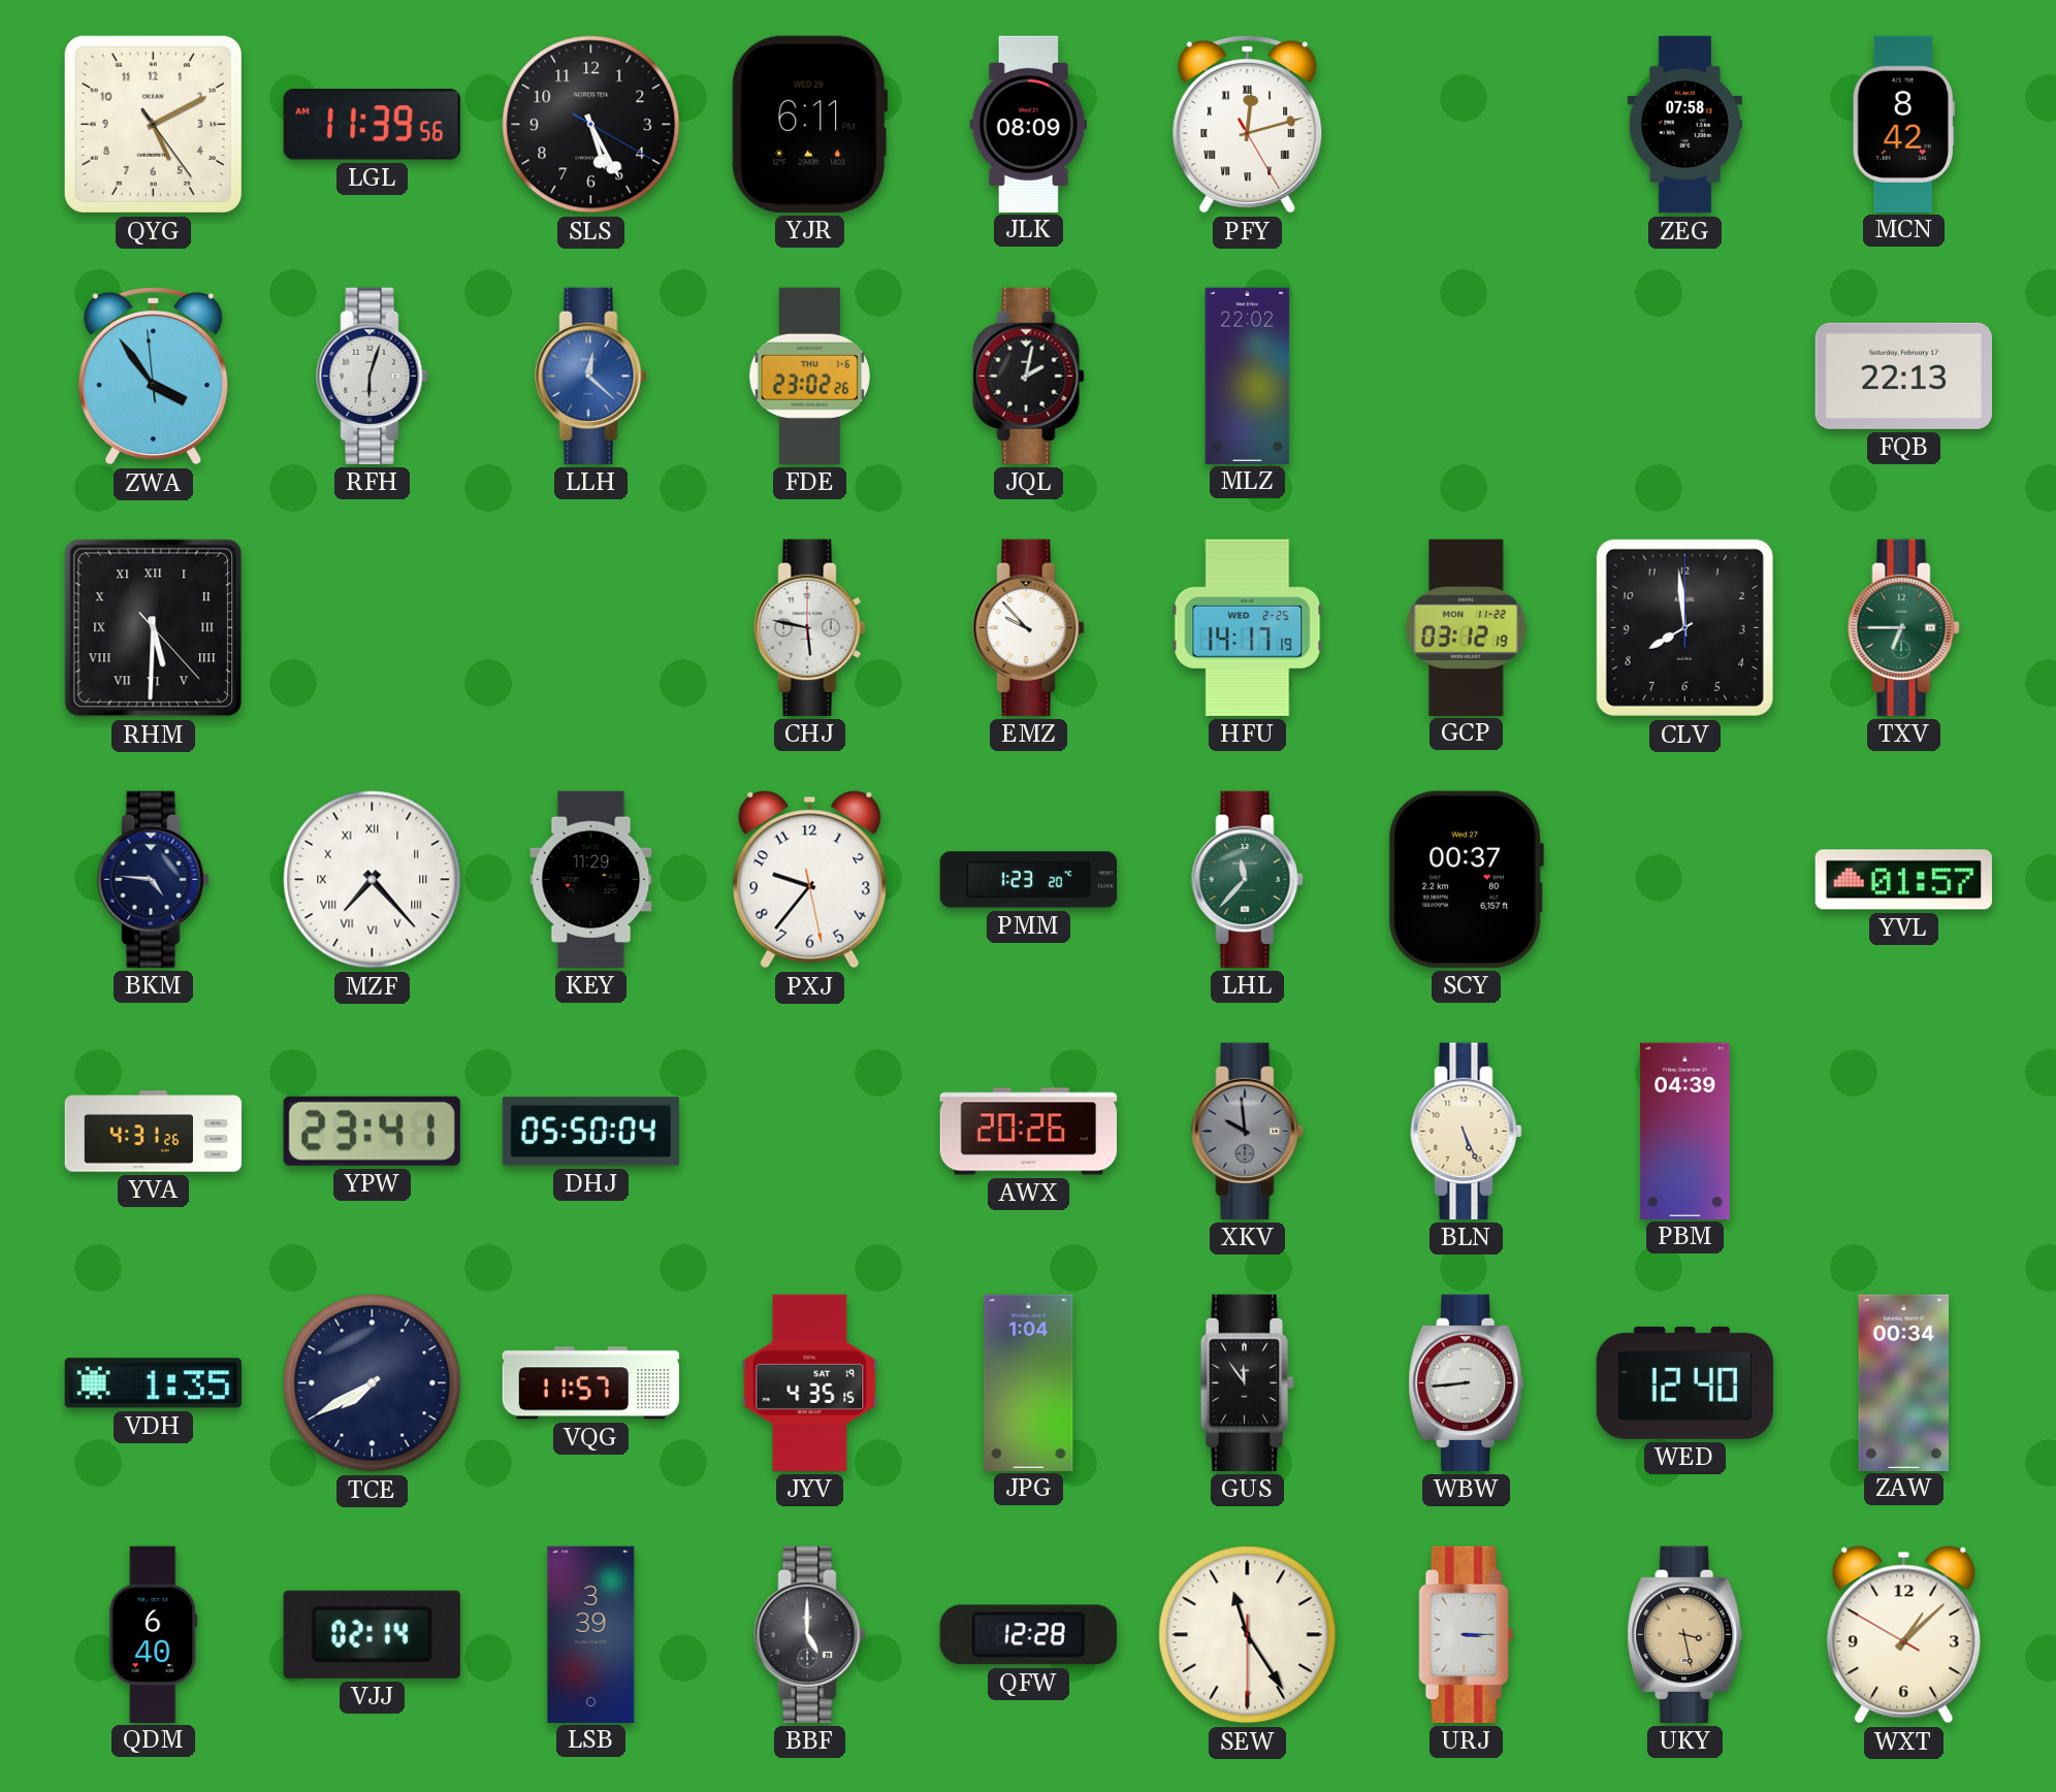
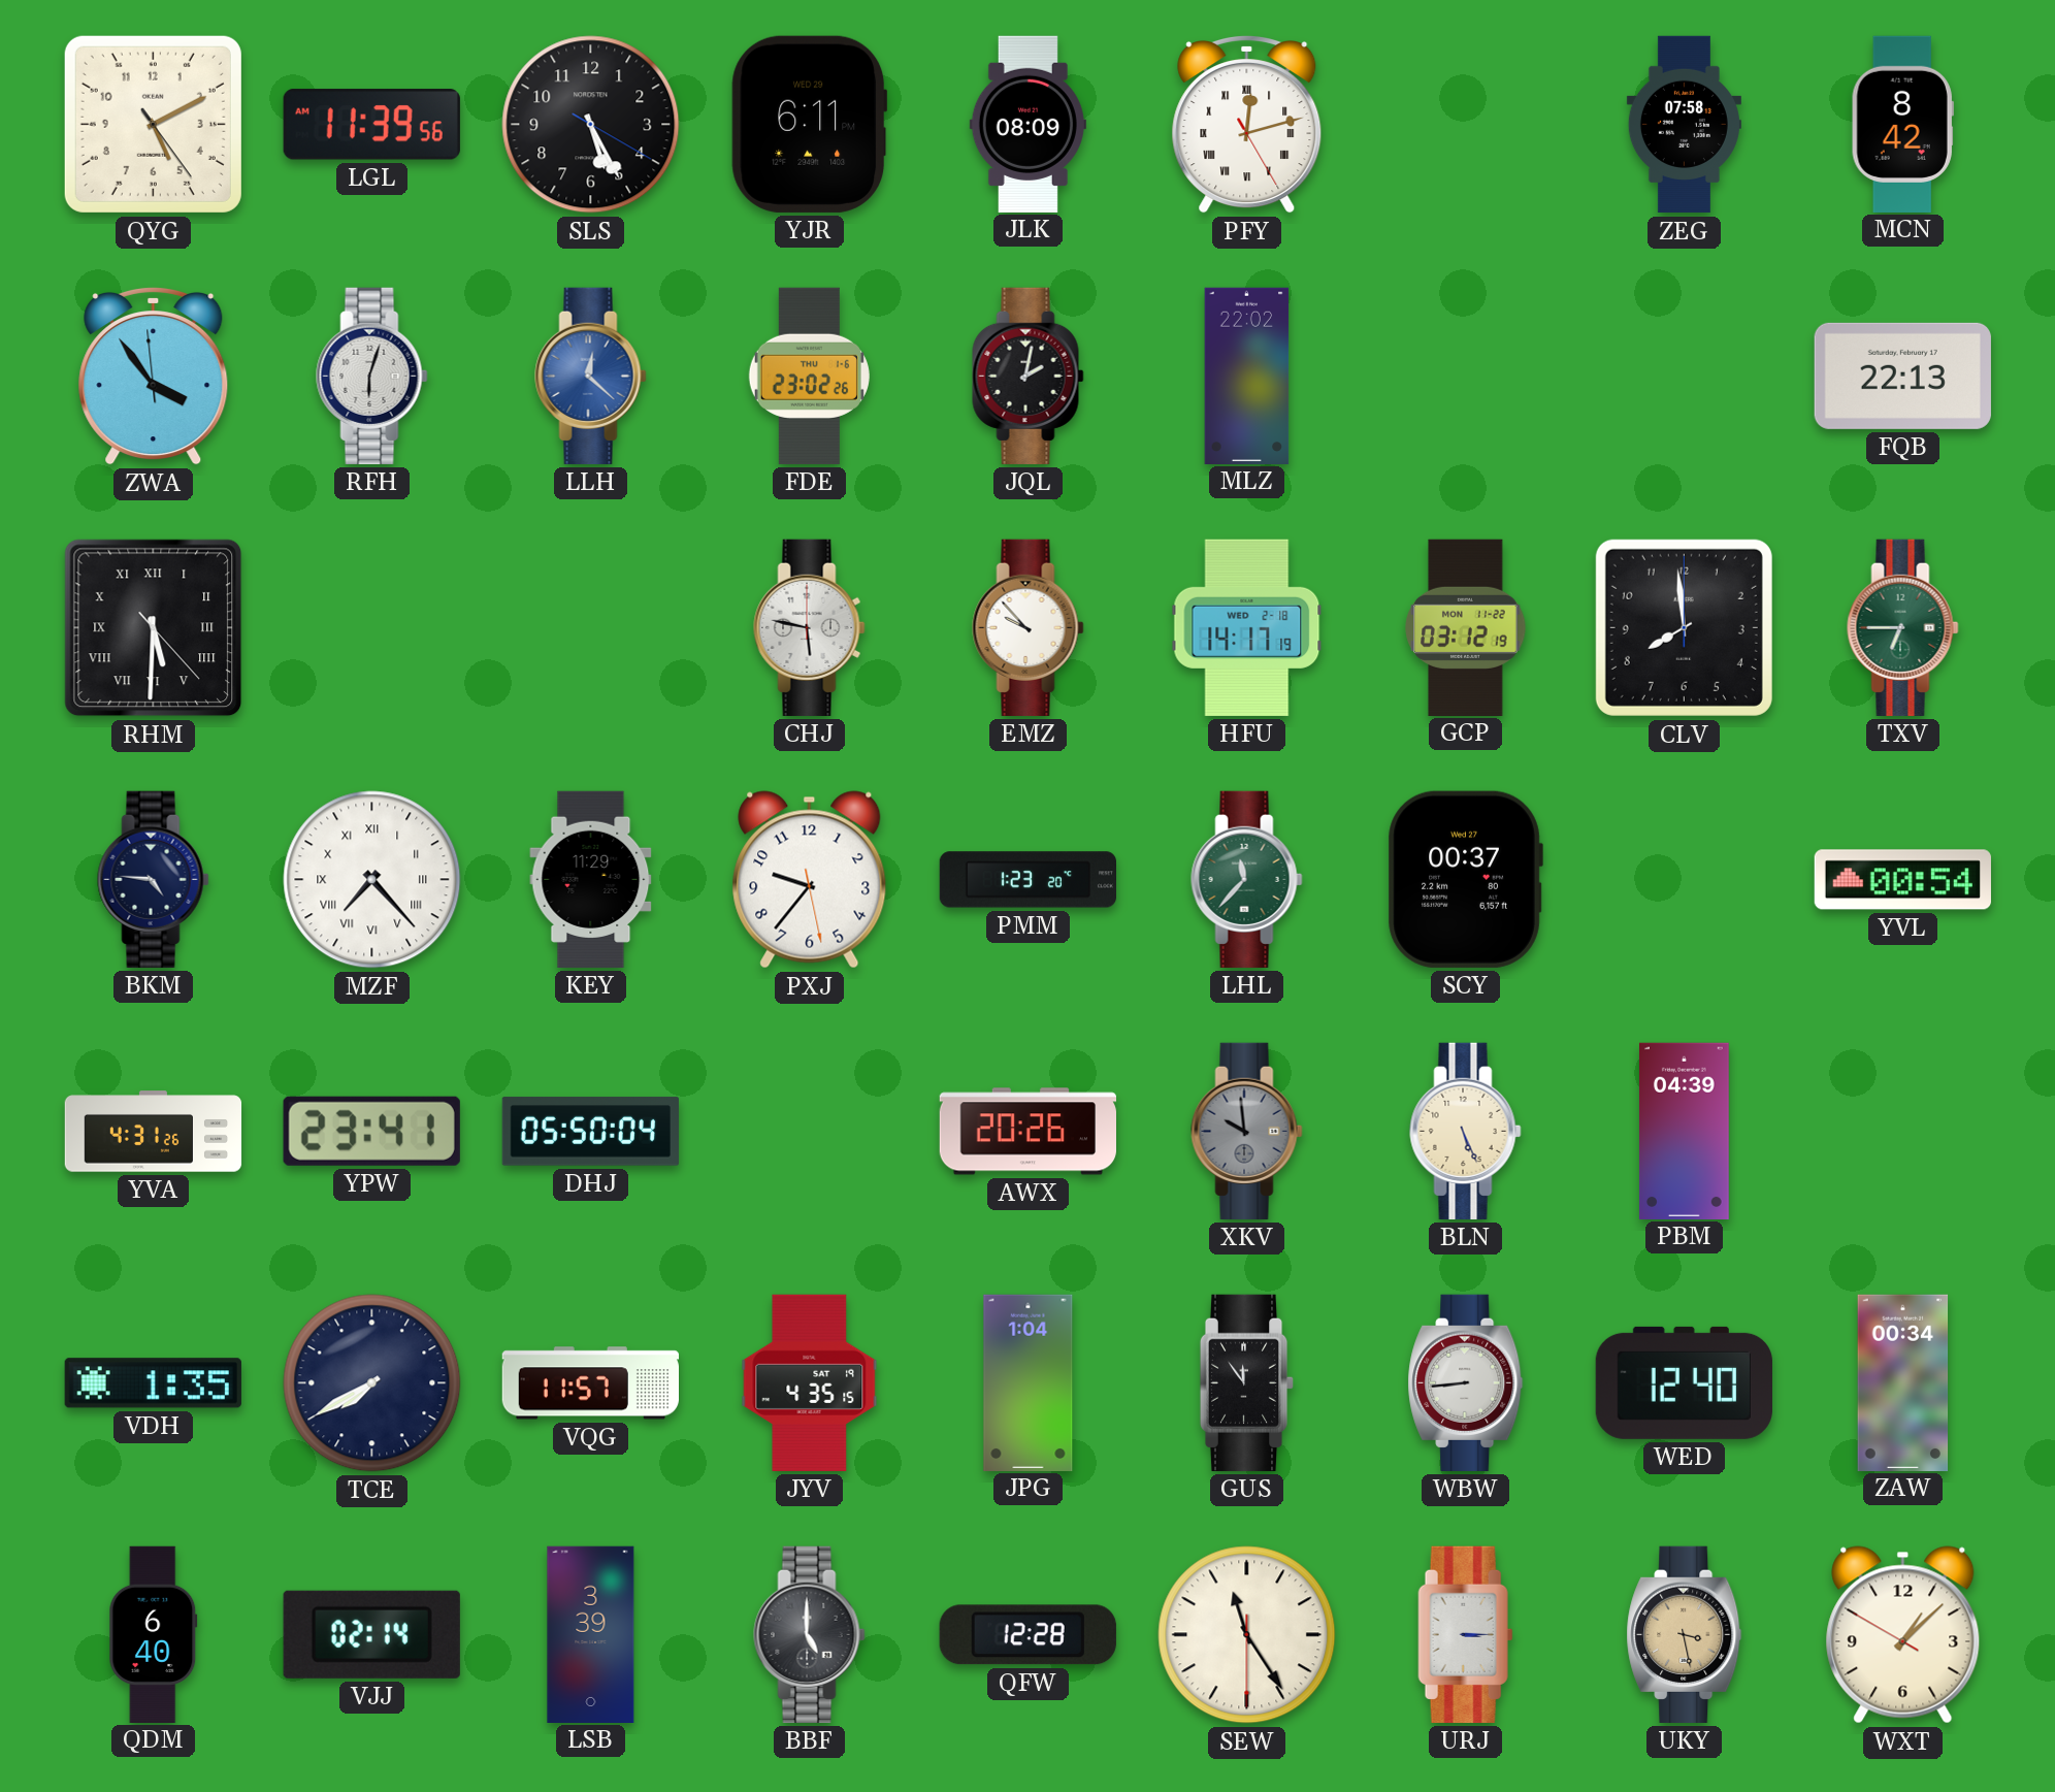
HFU date: WED 2-25 -> WED 2-18 (1247, 627)
YVL: 01:57 -> 00:54 (1902, 880)
